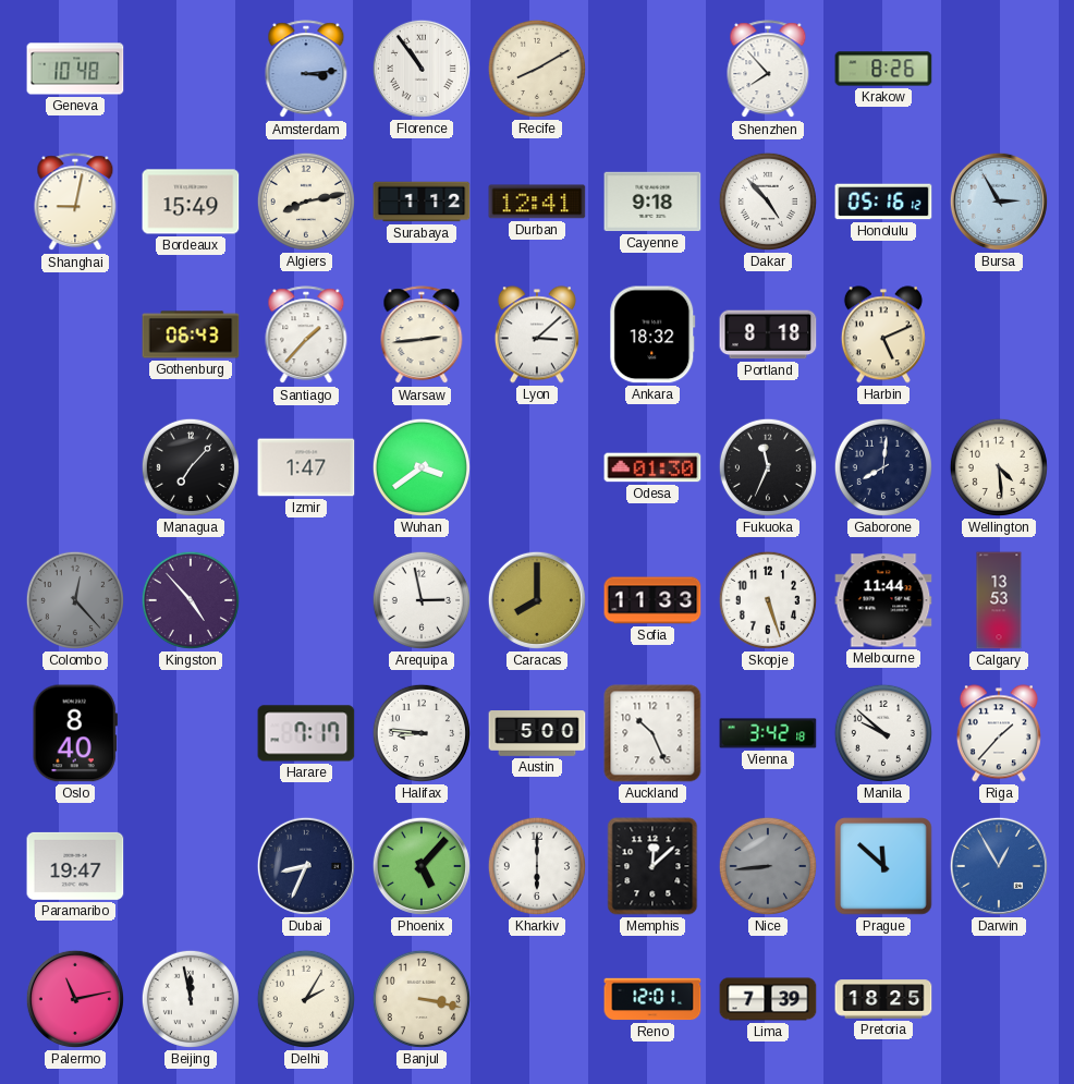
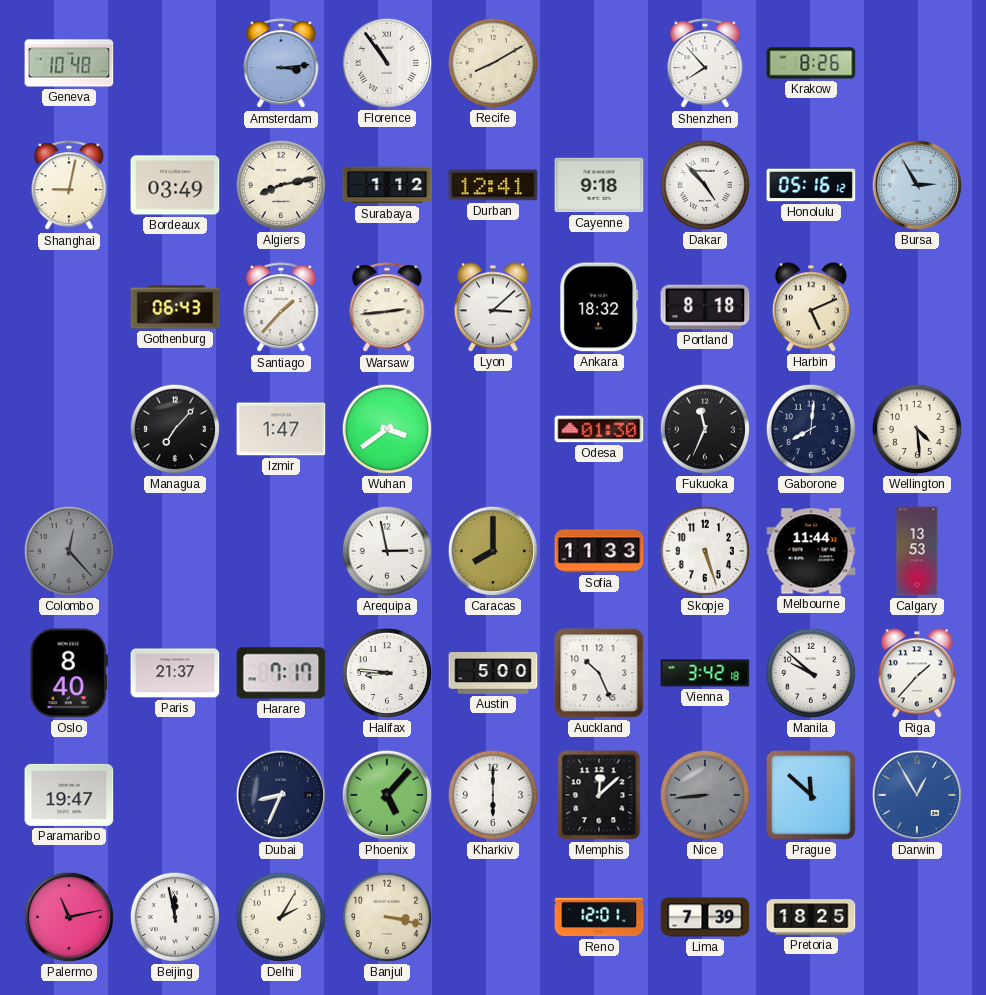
Bordeaux: 15:49 -> 03:49 (175, 185)
Kingston: 4:53 -> none (191, 600)
Paris: none -> 21:37 (175, 673)
